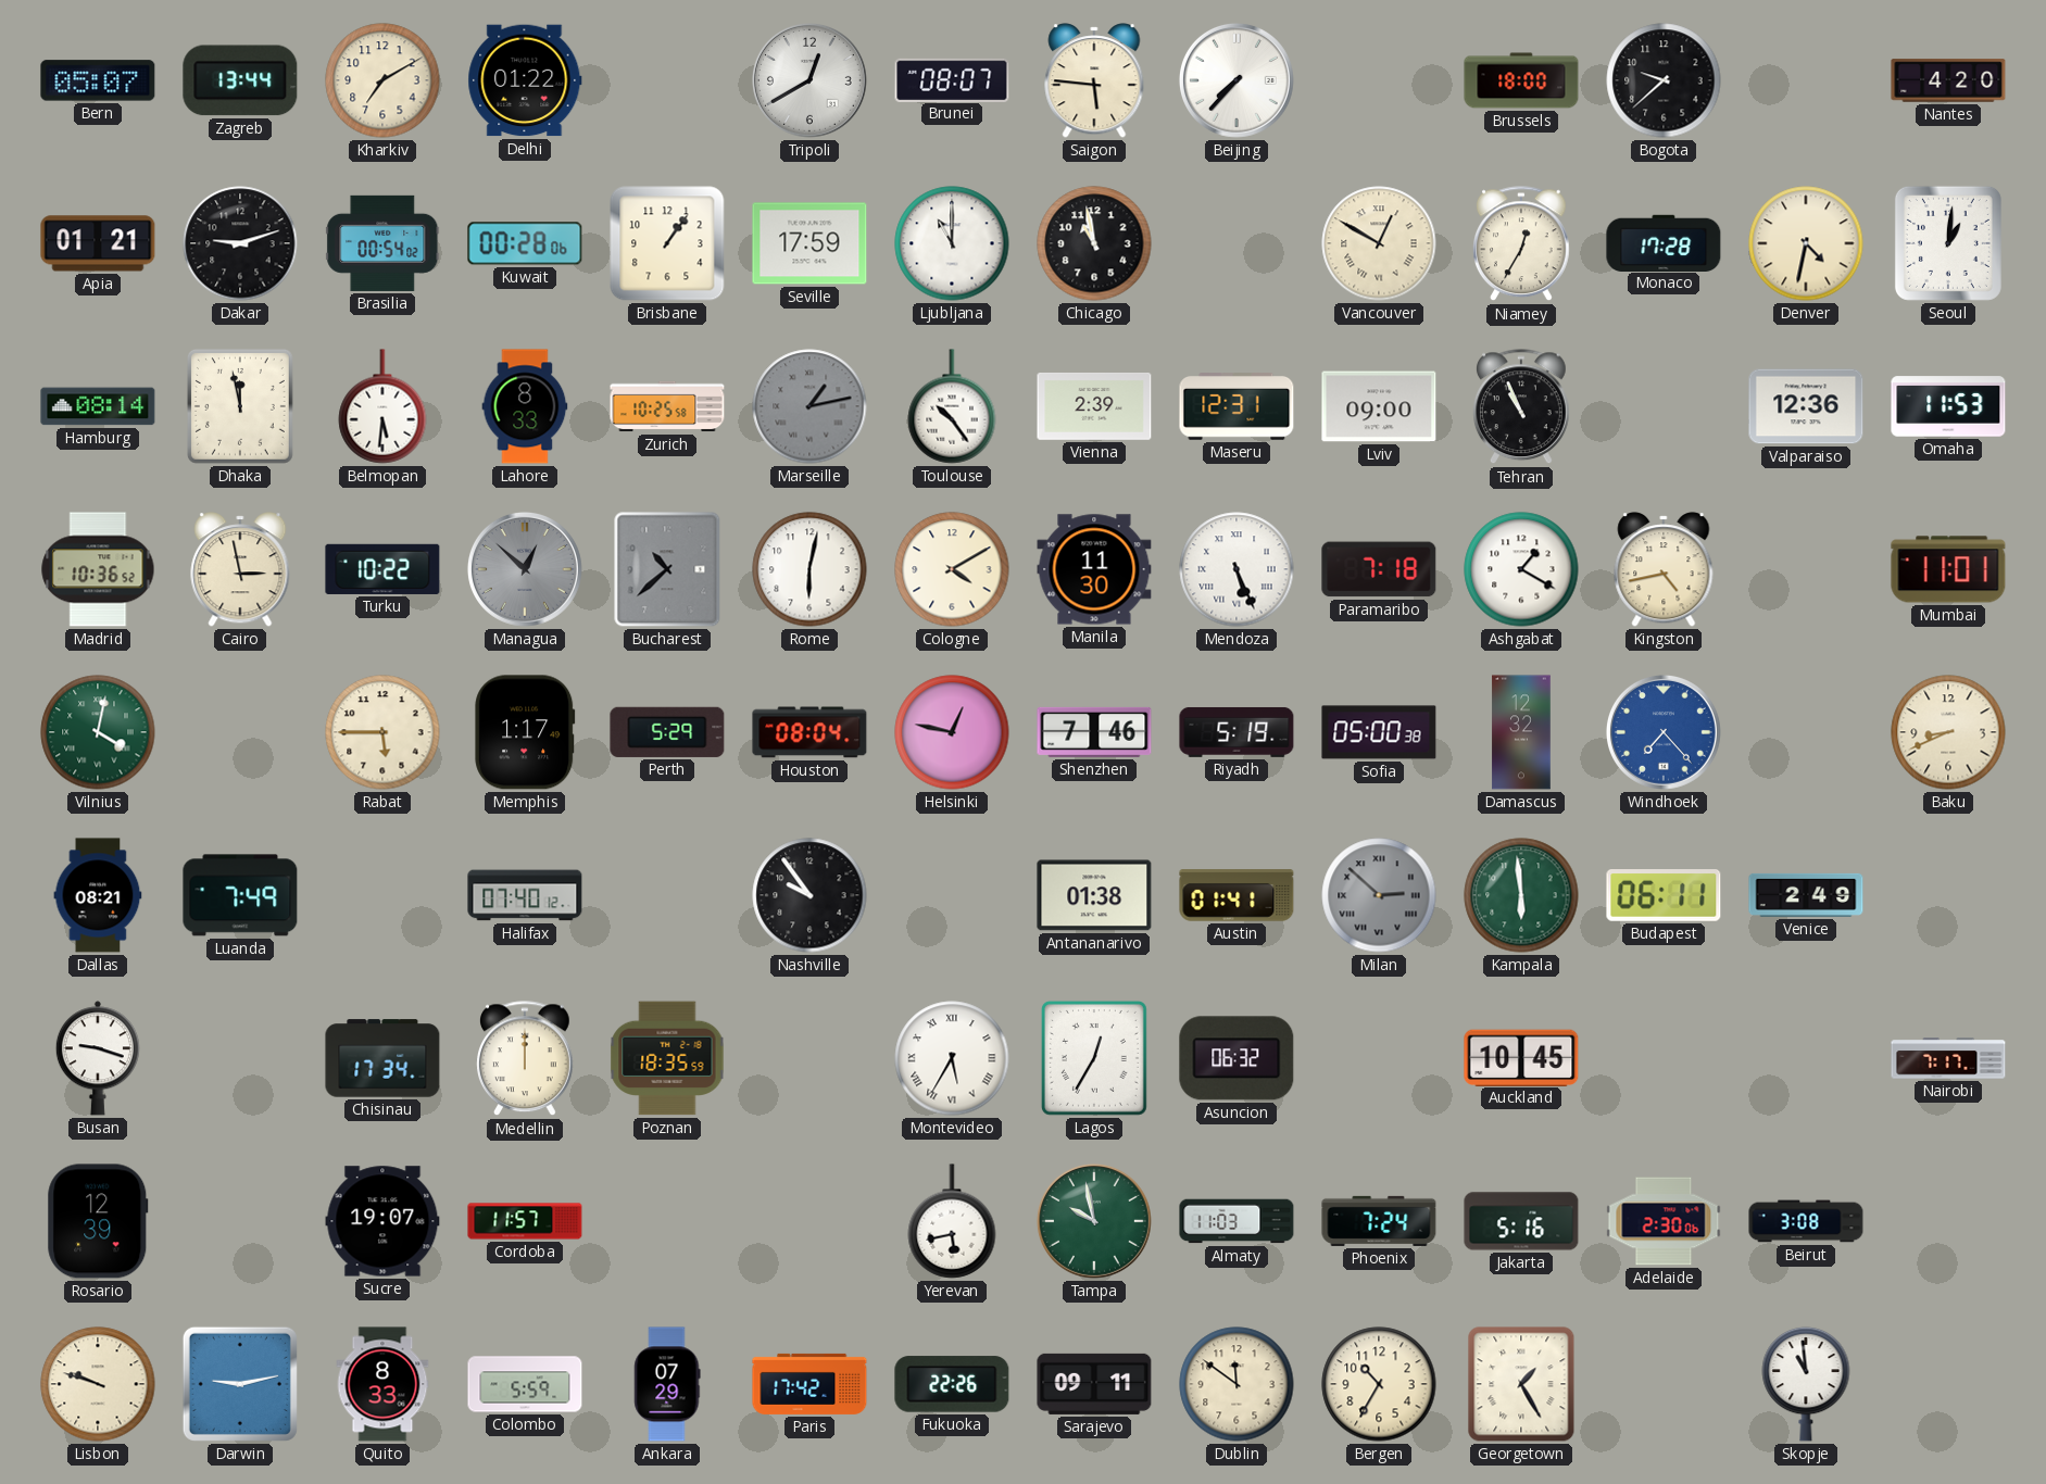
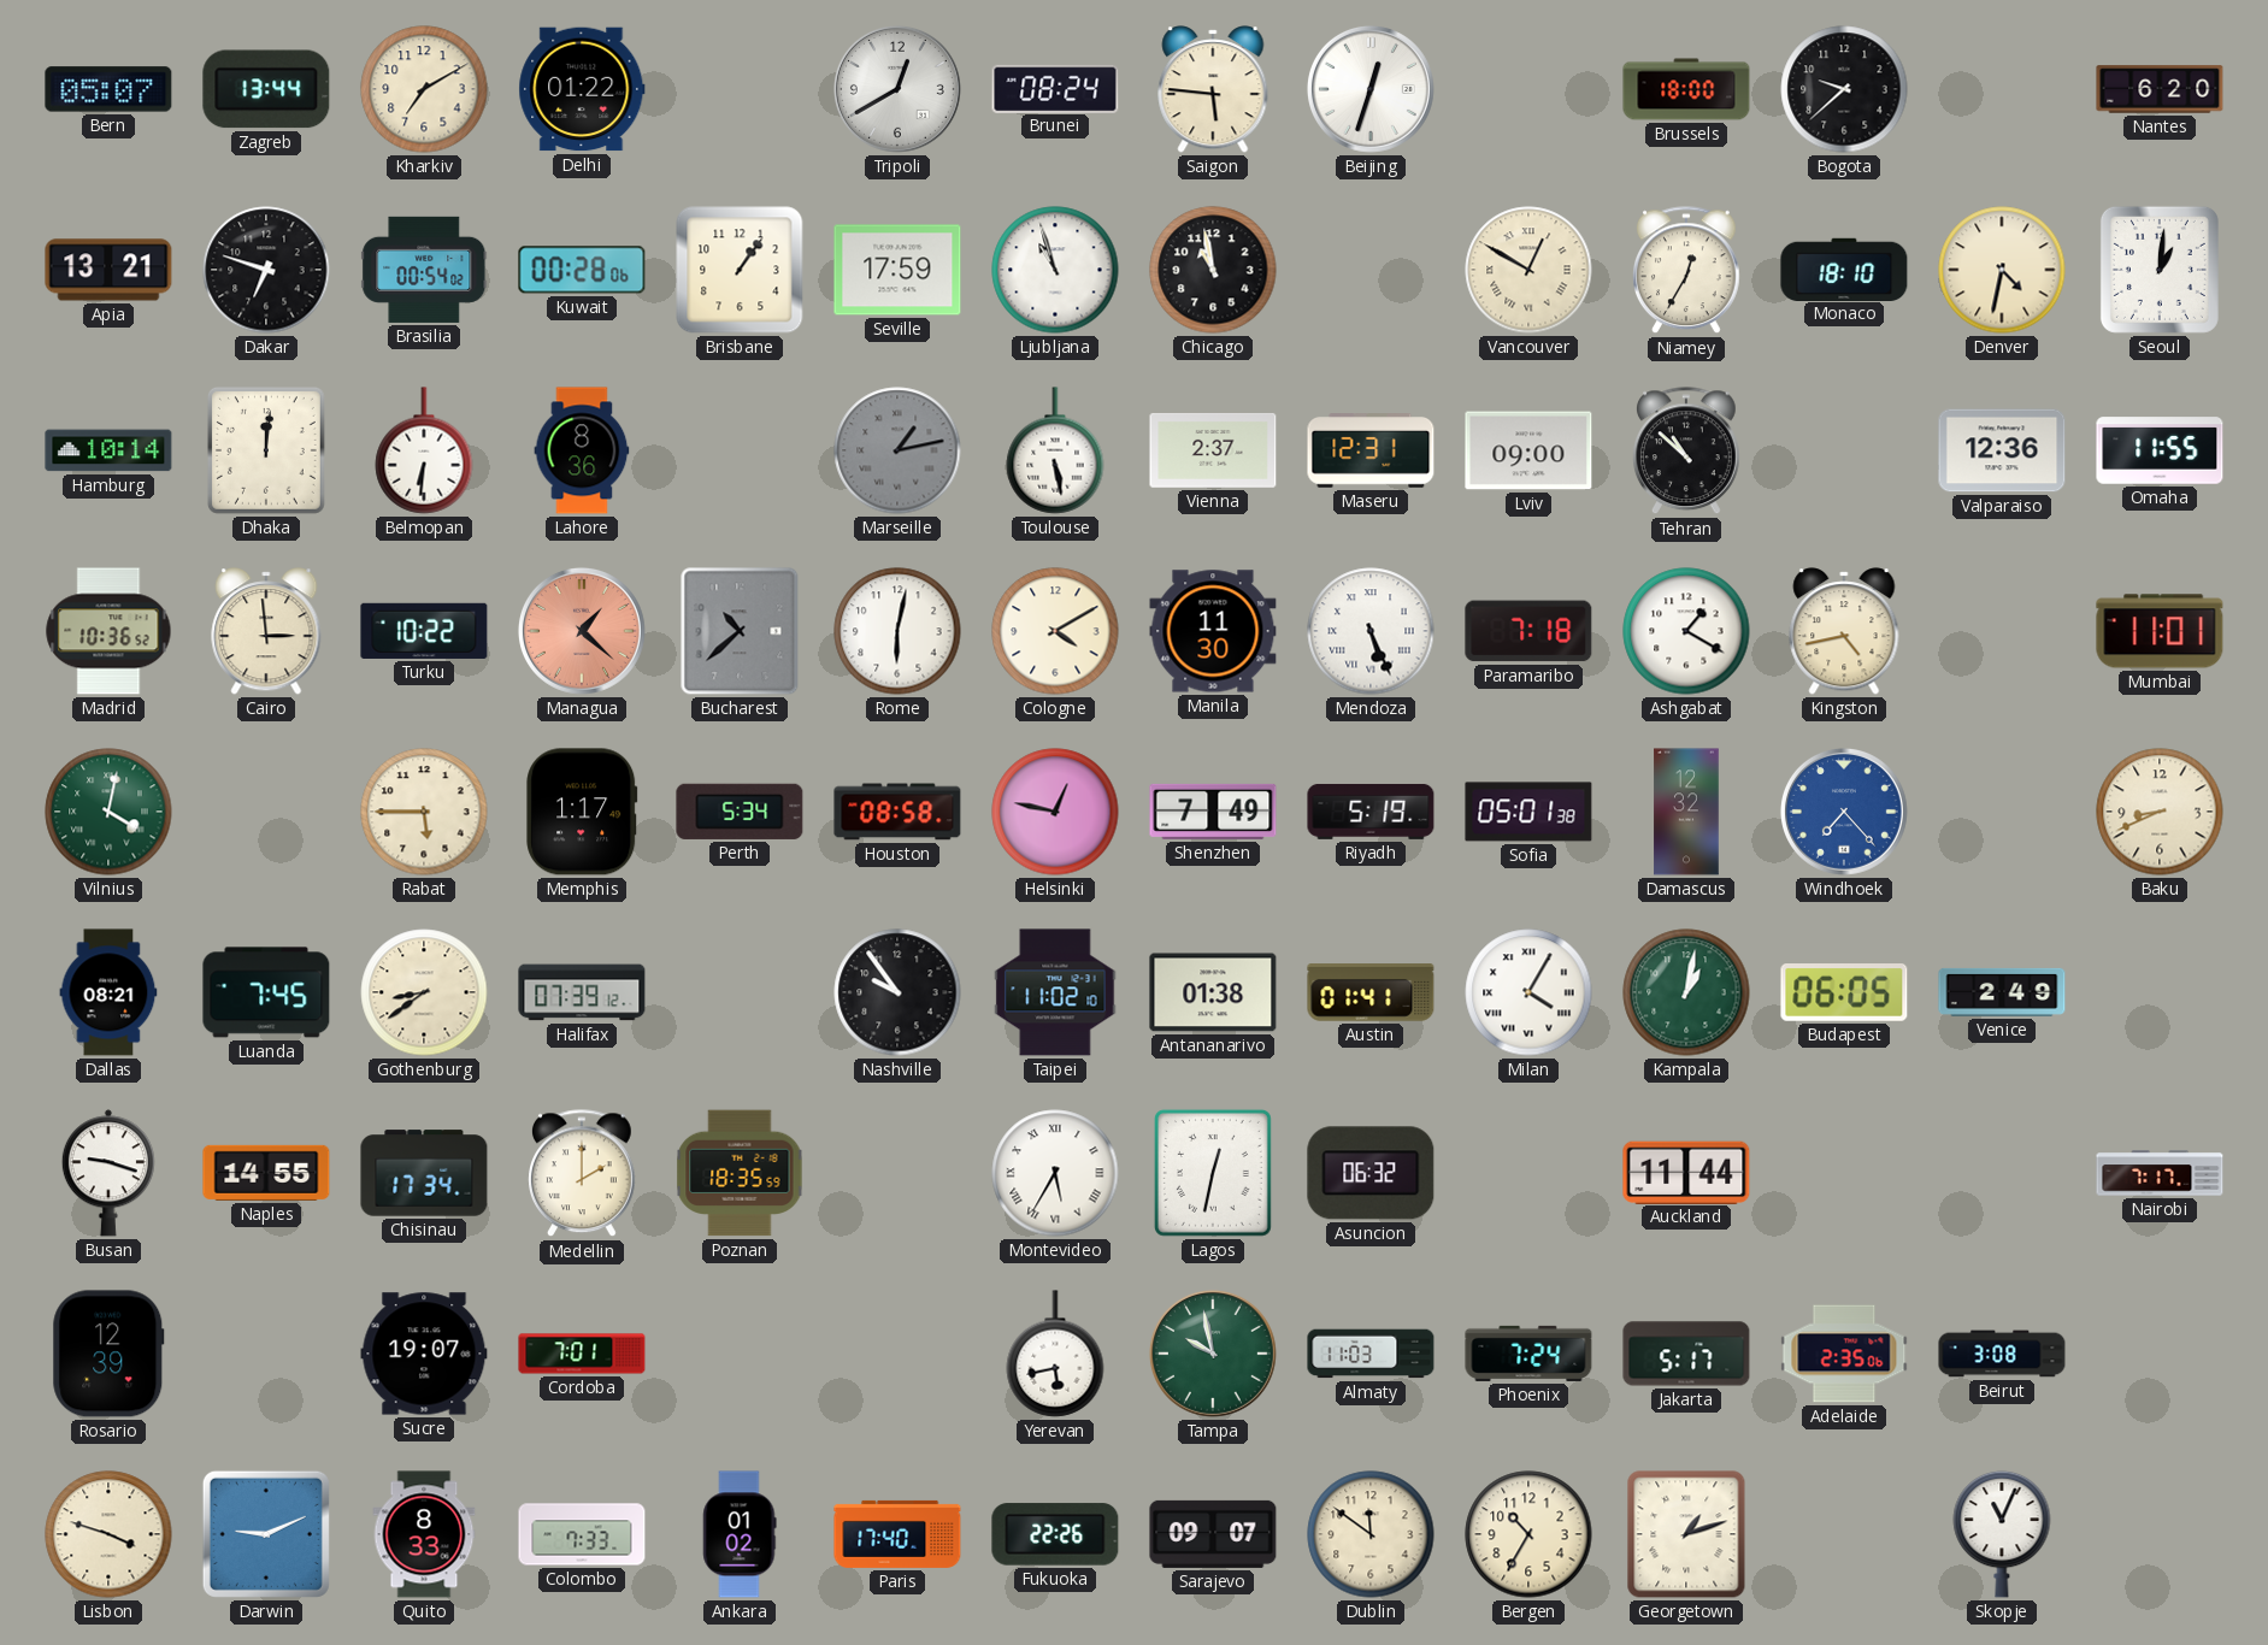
Brunei: 08:07 -> 08:24 (1055, 88)
Beijing: 7:37 -> 12:33 (1371, 89)
Nantes: 4:20 -> 6:20 (2160, 89)
Apia: 01:21 -> 13:21 (108, 270)
Dakar: 9:12 -> 6:48 (266, 270)
Ljubljana: 11:00 -> 10:57 (1055, 270)
Monaco: 17:28 -> 18:10 (1844, 269)
Hamburg: 08:14 -> 10:14 (108, 450)
Dhaka: 11:58 -> 12:01 (266, 450)
Belmopan: 5:31 -> 6:31 (424, 450)
Lahore: 8:33 -> 8:36 (582, 450)
Zurich: 10:25 -> none (667, 406)
Toulouse: 10:24 -> 5:28 (1055, 450)
Vienna: 2:39 -> 2:37 (1213, 450)
Tehran: 10:56 -> 10:52 (1687, 452)
Omaha: 11:53 -> 11:55 (2160, 450)
Cairo: 2:58 -> 2:59 (266, 631)
Managua: 12:52 -> 1:22 (582, 631)
Managua dial: grey -> salmon (582, 631)
Perth: 5:29 -> 5:34 (740, 812)
Houston: 08:04 -> 08:58 (897, 812)
Shenzhen: 7:46 -> 7:49 (1213, 812)
Sofia: 05:00 -> 05:01 (1528, 812)
Luanda: 7:49 -> 7:45 (266, 992)
Gothenburg: none -> 8:39 (424, 992)
Halifax: 07:40 -> 07:39 (582, 992)
Taipei: none -> 11:02 (1055, 992)
Milan: 2:52 -> 4:05 (1528, 992)
Milan dial: grey -> white (1528, 992)
Kampala: 5:59 -> 1:02 (1686, 992)
Budapest: 06:11 -> 06:05 (1844, 994)
Naples: none -> 14:55 (266, 1173)
Medellin: 12:00 -> 2:00 (583, 1174)
Lagos: 12:35 -> 12:32 (1213, 1173)
Auckland: 10:45 -> 11:44 (1686, 1172)
Cordoba: 11:57 -> 7:01 (582, 1354)
Jakarta: 5:16 -> 5:17 (1686, 1354)
Adelaide: 2:30 -> 2:35 (1844, 1354)
Lisbon: 9:48 -> 3:48 (108, 1534)
Darwin: 9:13 -> 9:11 (266, 1534)
Colombo: 5:59 -> 7:33 (582, 1534)
Ankara: 07:29 -> 01:02 (740, 1534)
Paris: 17:42 -> 17:40 (897, 1534)
Sarajevo: 09:11 -> 09:07 (1213, 1534)
Georgetown: 1:25 -> 1:12 (1686, 1534)
Skopje: 10:59 -> 11:04 (2002, 1534)
